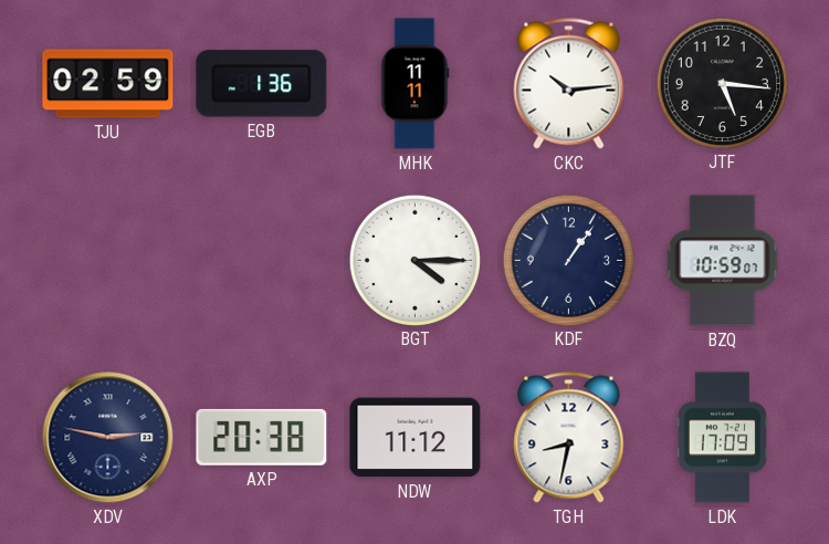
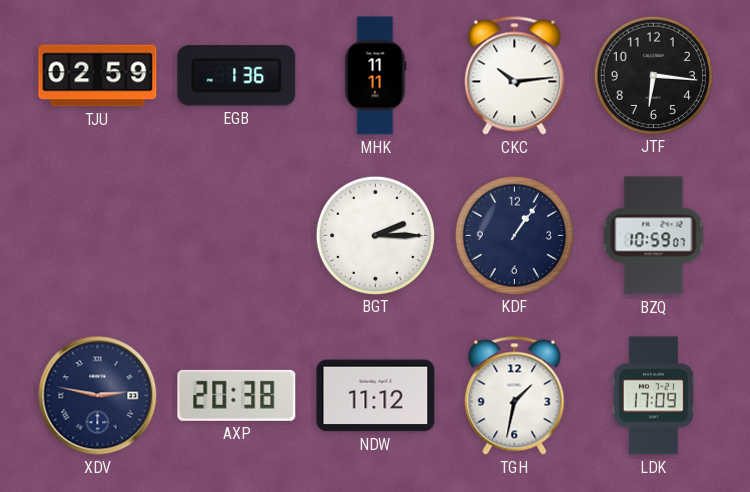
JTF: 5:16 -> 6:16 (653, 75)
BGT: 4:15 -> 2:15 (375, 235)
TGH: 8:32 -> 1:32 (515, 396)
